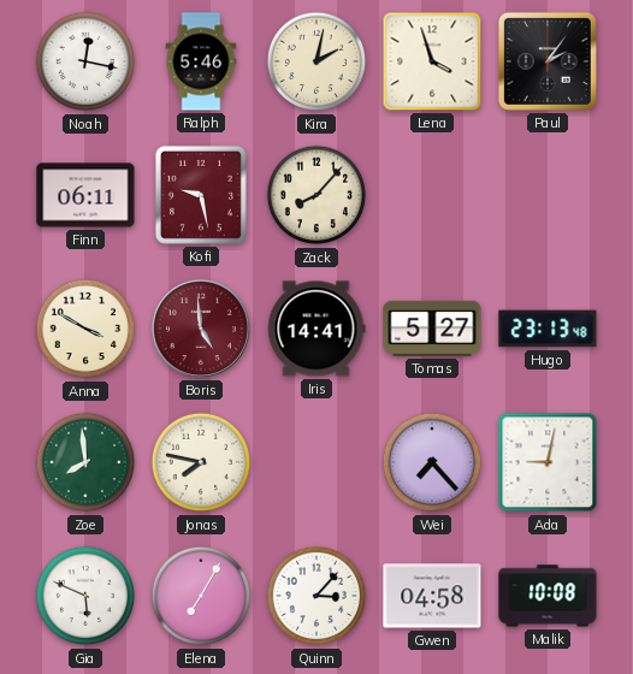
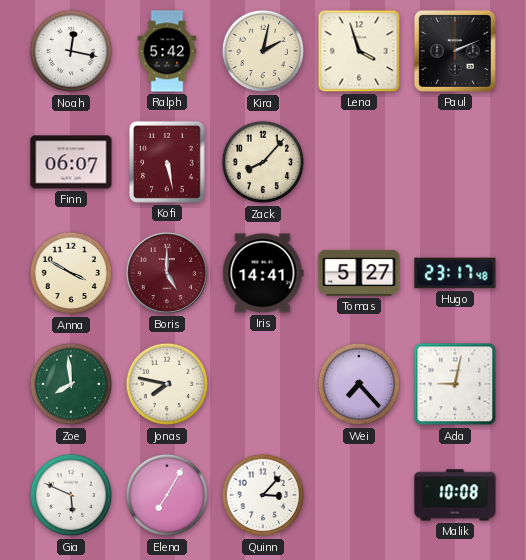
Ralph: 5:46 -> 5:42 (167, 51)
Paul: 2:06 -> 2:11 (455, 51)
Finn: 06:11 -> 06:07 (71, 162)
Kofi: 9:28 -> 5:28 (167, 162)
Boris: 4:59 -> 5:00 (167, 273)
Hugo: 23:13 -> 23:17 (455, 273)
Gwen: 04:58 -> none (432, 596)
